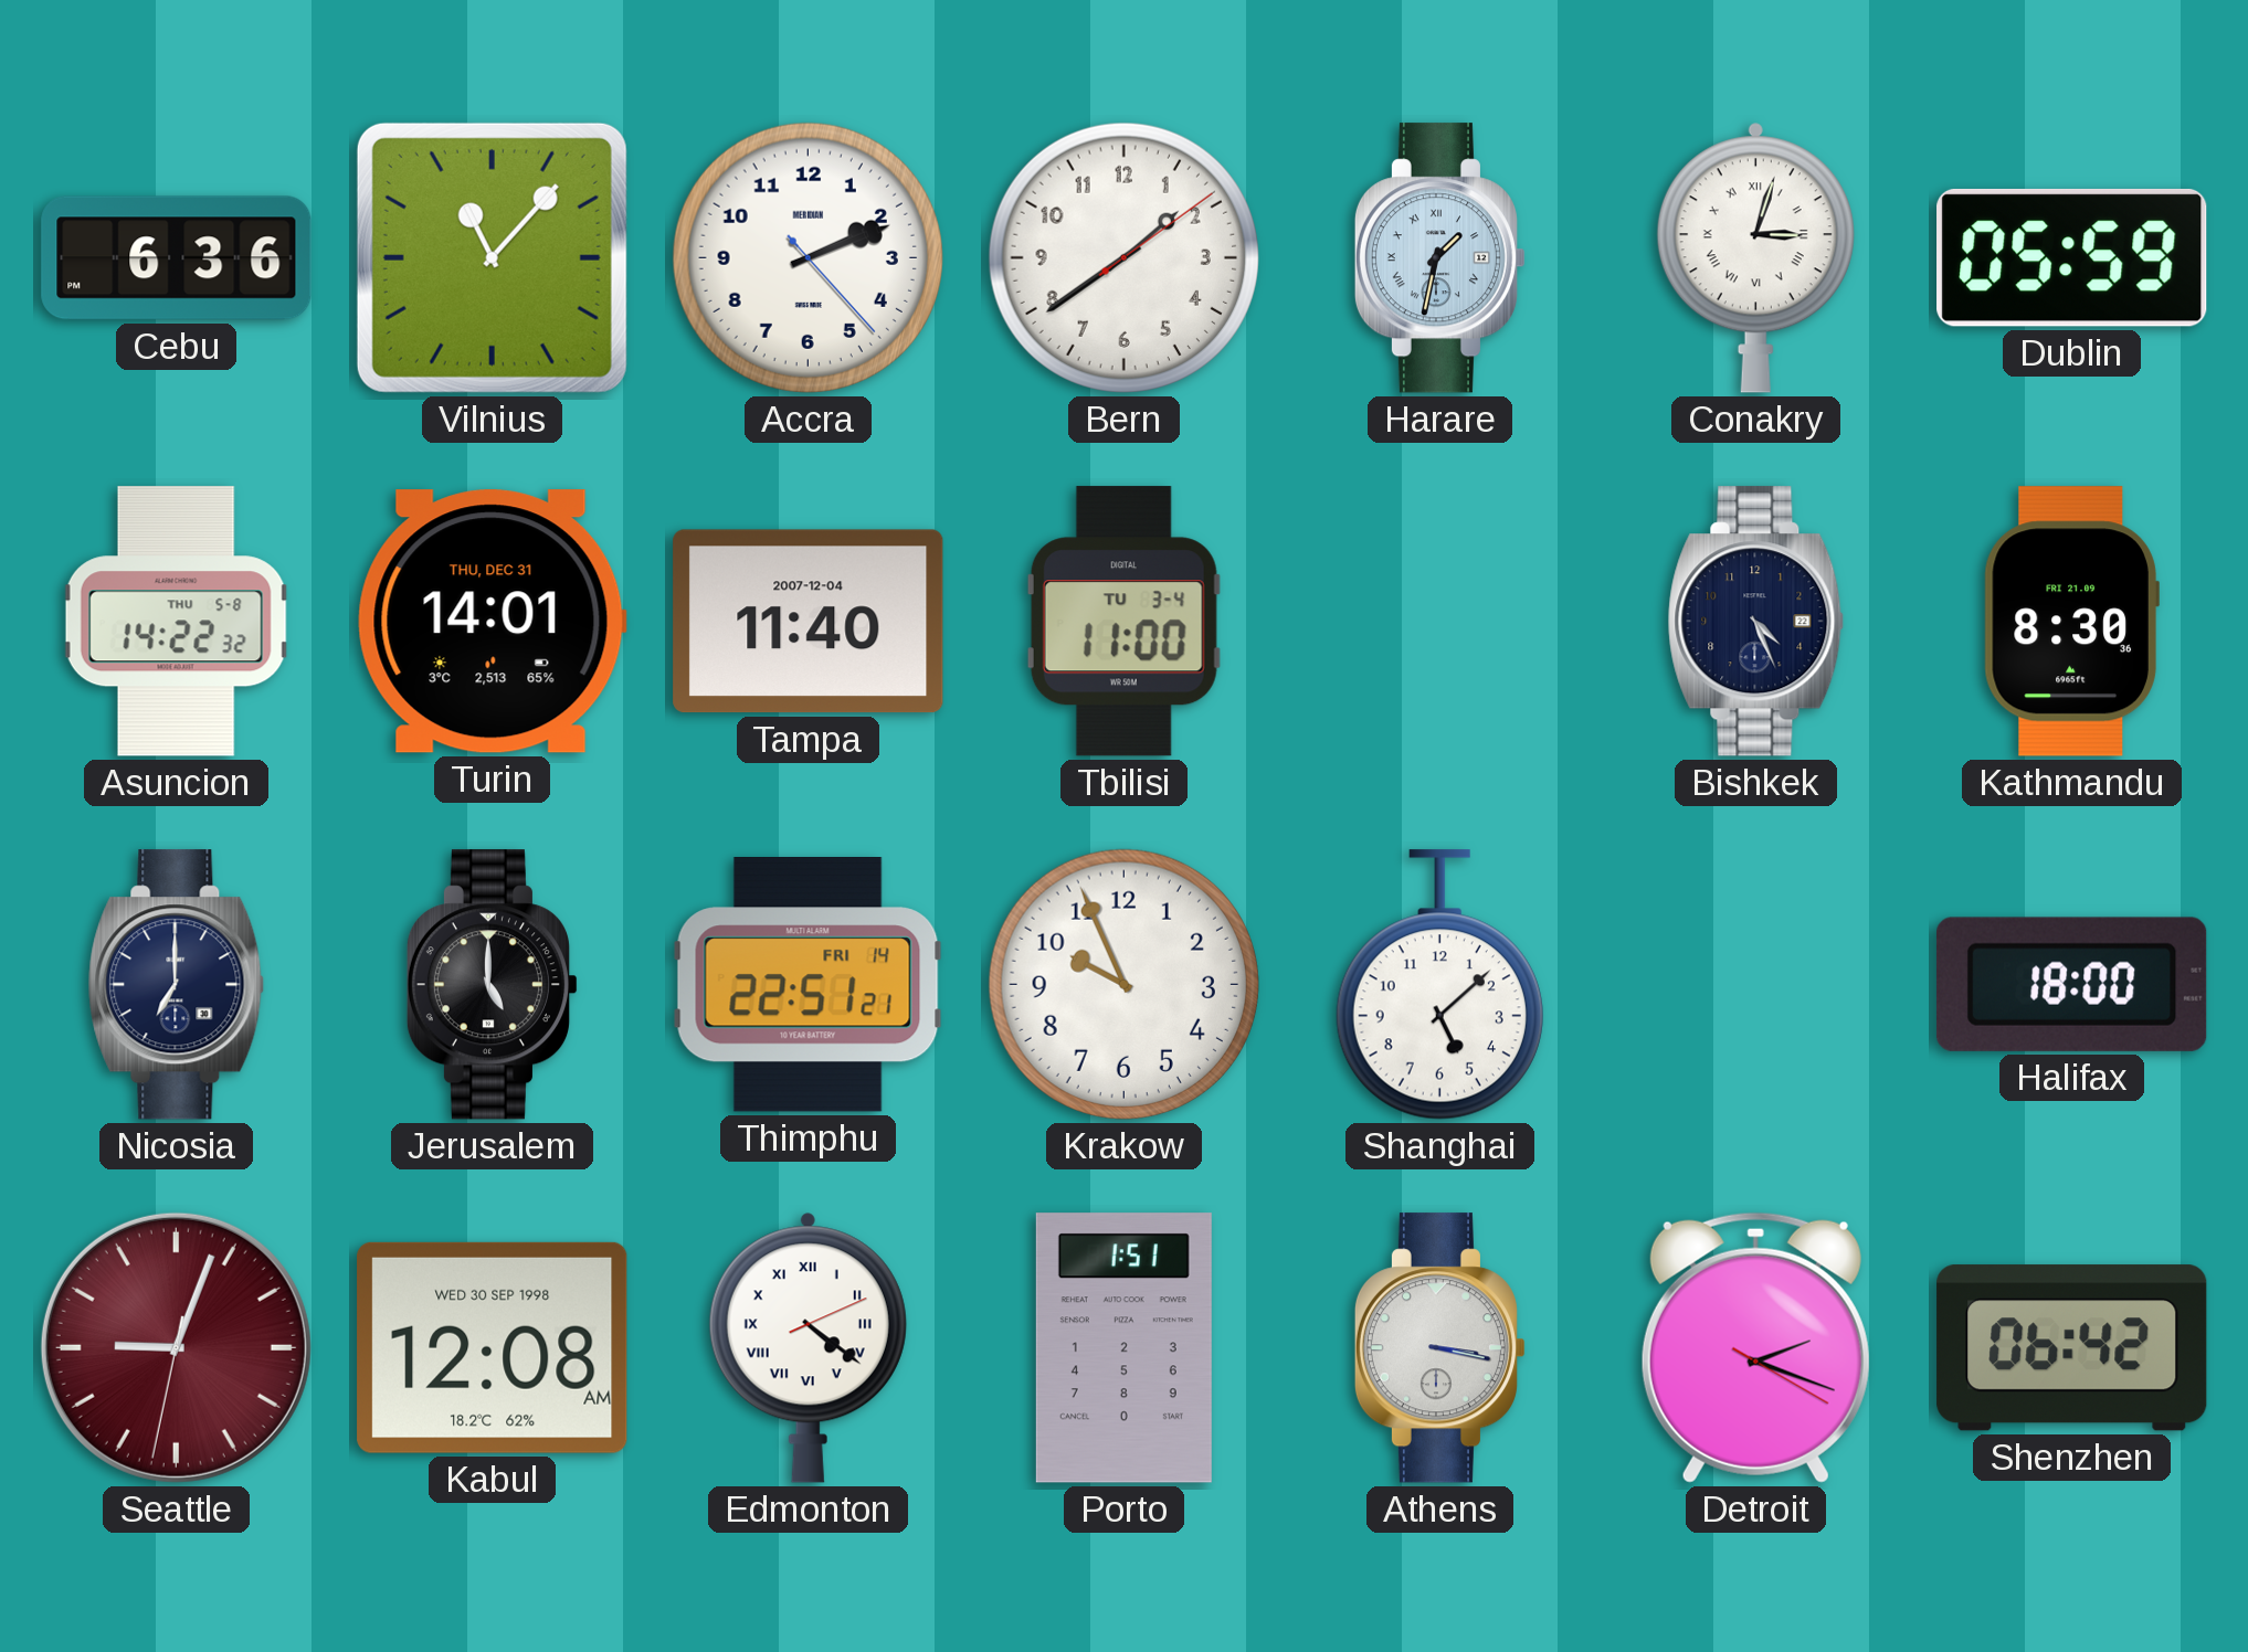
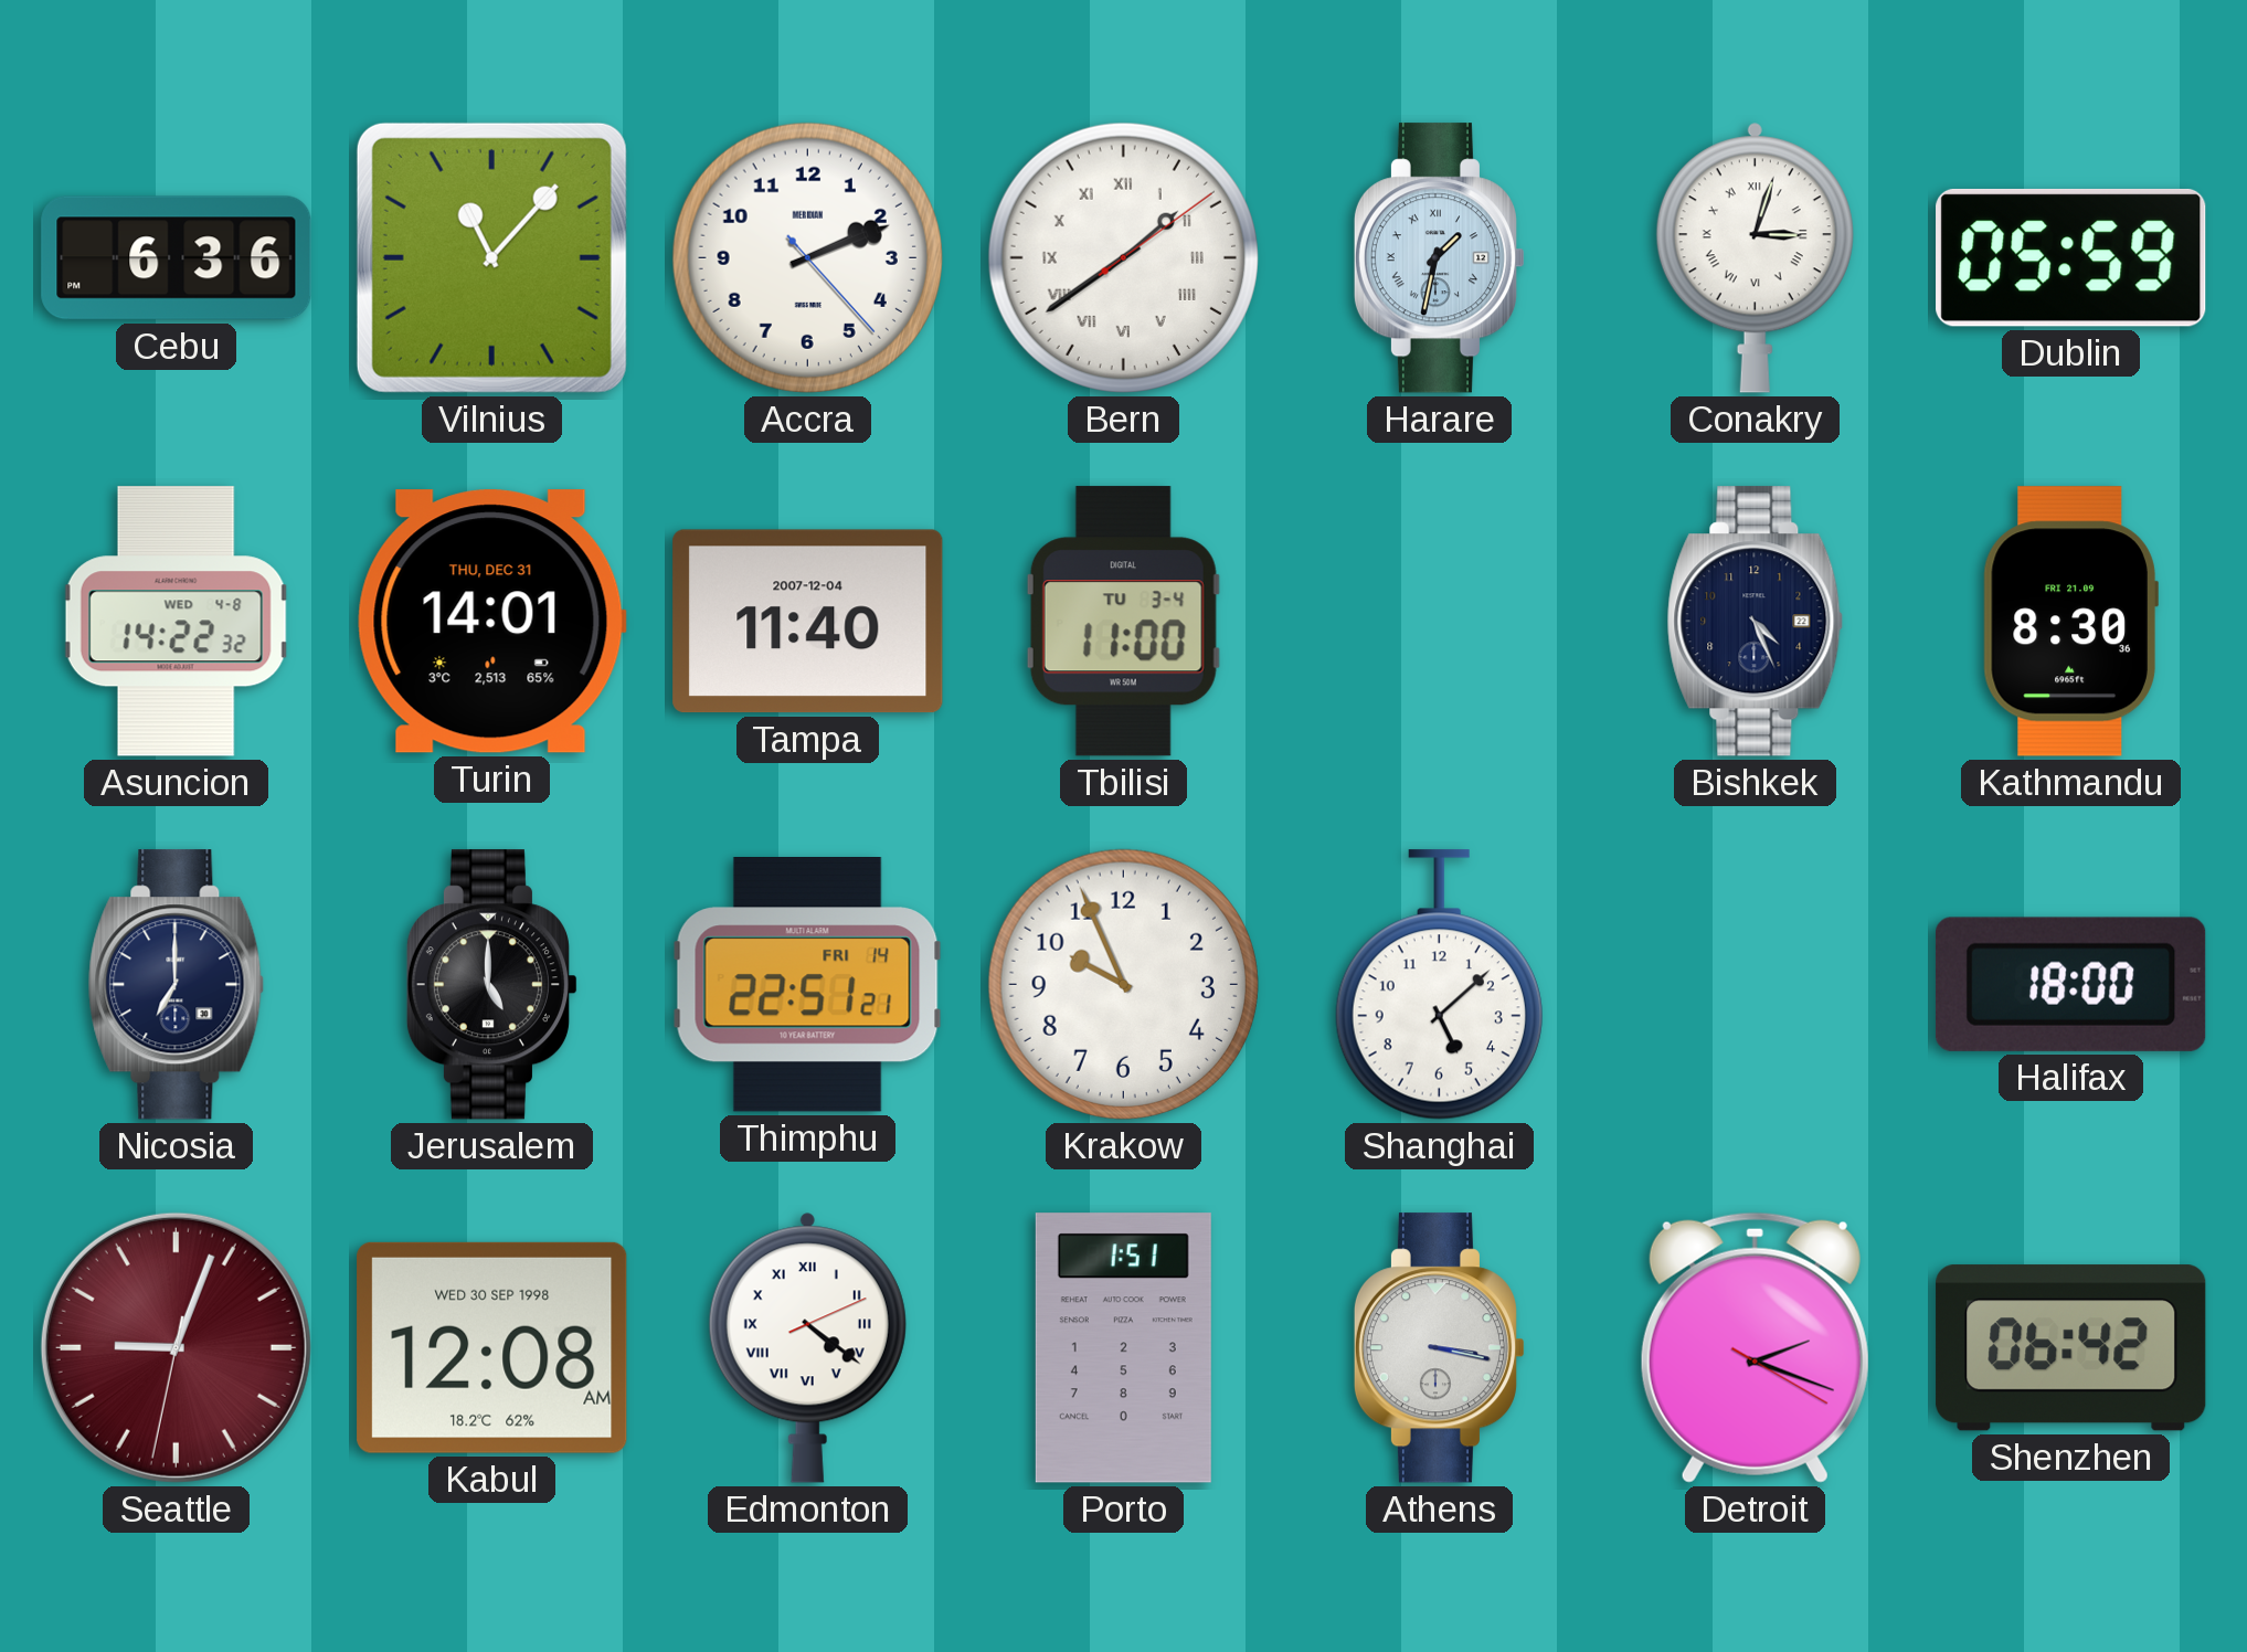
Bern numerals: Arabic -> Roman (1123, 257)
Asuncion date: THU 5-8 -> WED 4-8 (177, 622)
